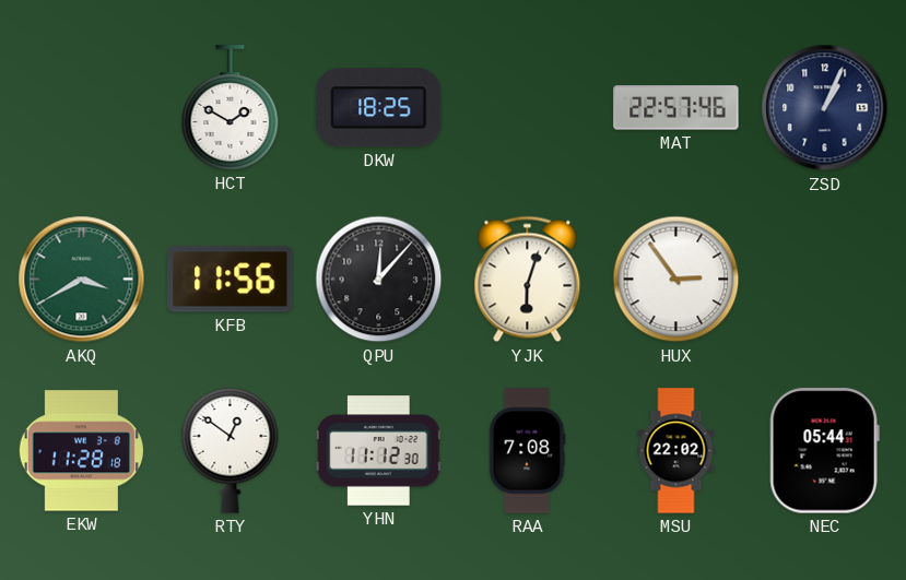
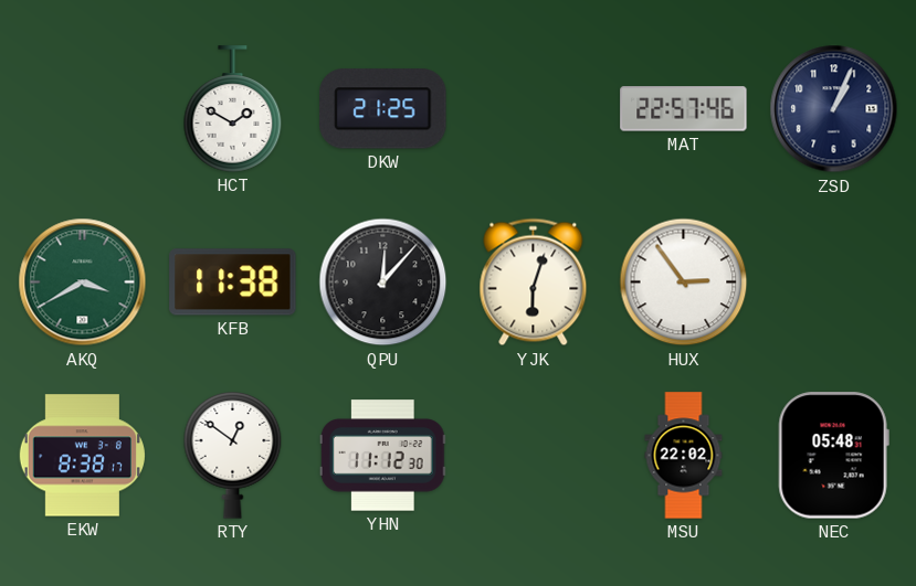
DKW: 18:25 -> 21:25 (383, 109)
KFB: 11:56 -> 11:38 (233, 283)
EKW: 11:28 -> 8:38 (82, 456)
RAA: 7:08 -> none (527, 451)
NEC: 05:44 -> 05:48 (833, 456)
